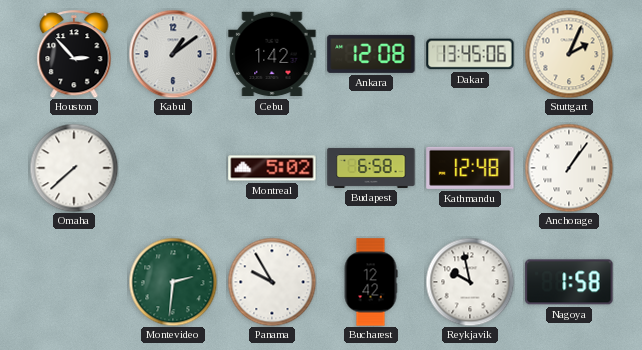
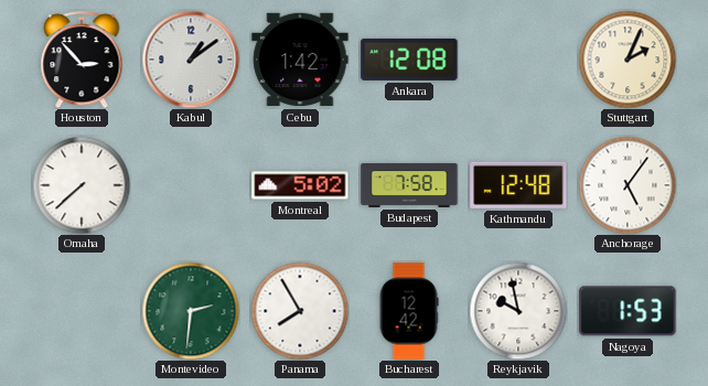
Dakar: 13:45 -> none (470, 54)
Budapest: 6:58 -> 7:58 (409, 185)
Anchorage: 1:06 -> 5:06 (627, 185)
Panama: 9:55 -> 7:55 (300, 311)
Nagoya: 1:58 -> 1:53 (627, 311)
